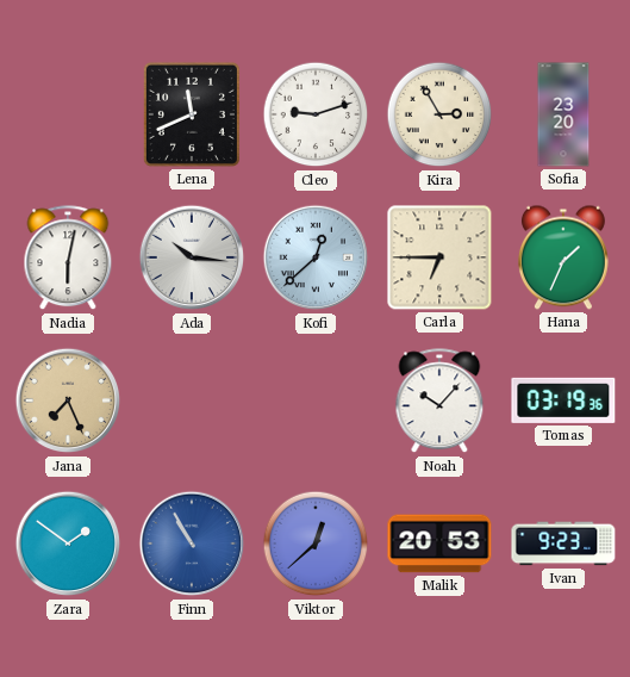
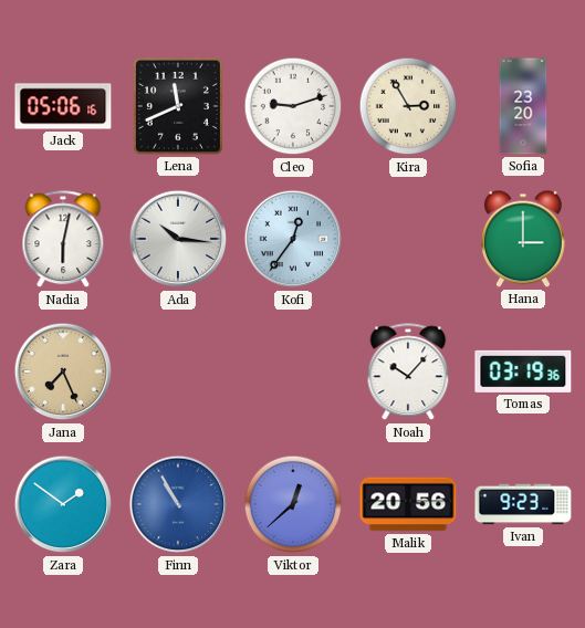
Jack: none -> 05:06 (63, 106)
Kofi: 12:38 -> 12:36 (293, 239)
Carla: 6:45 -> none (439, 257)
Hana: 1:34 -> 3:00 (523, 239)
Malik: 20:53 -> 20:56 (408, 504)
